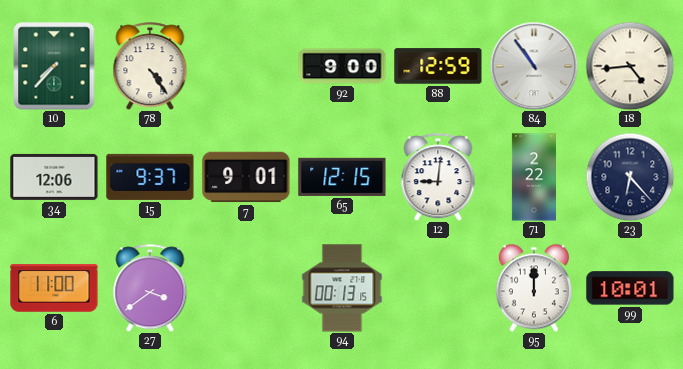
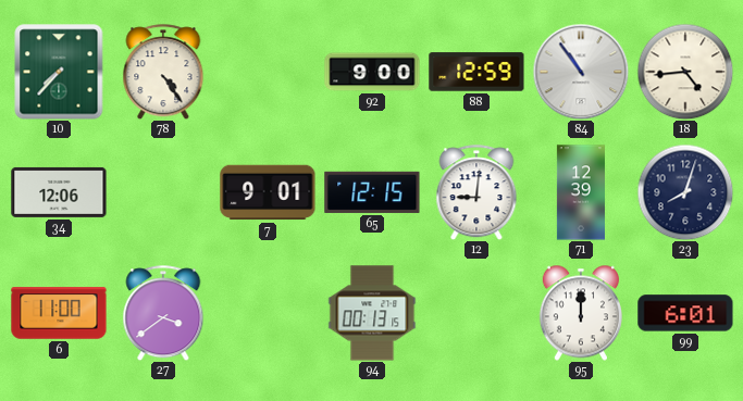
15: 9:37 -> none (150, 177)
71: 2:22 -> 12:39 (581, 192)
23: 6:23 -> 8:03 (685, 192)
99: 10:01 -> 6:01 (685, 313)
